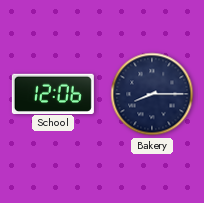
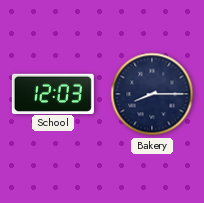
School: 12:06 -> 12:03 (53, 93)
